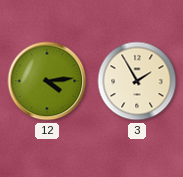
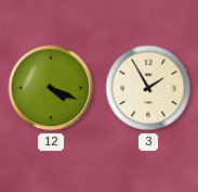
12: 4:14 -> 4:19 (51, 88)
